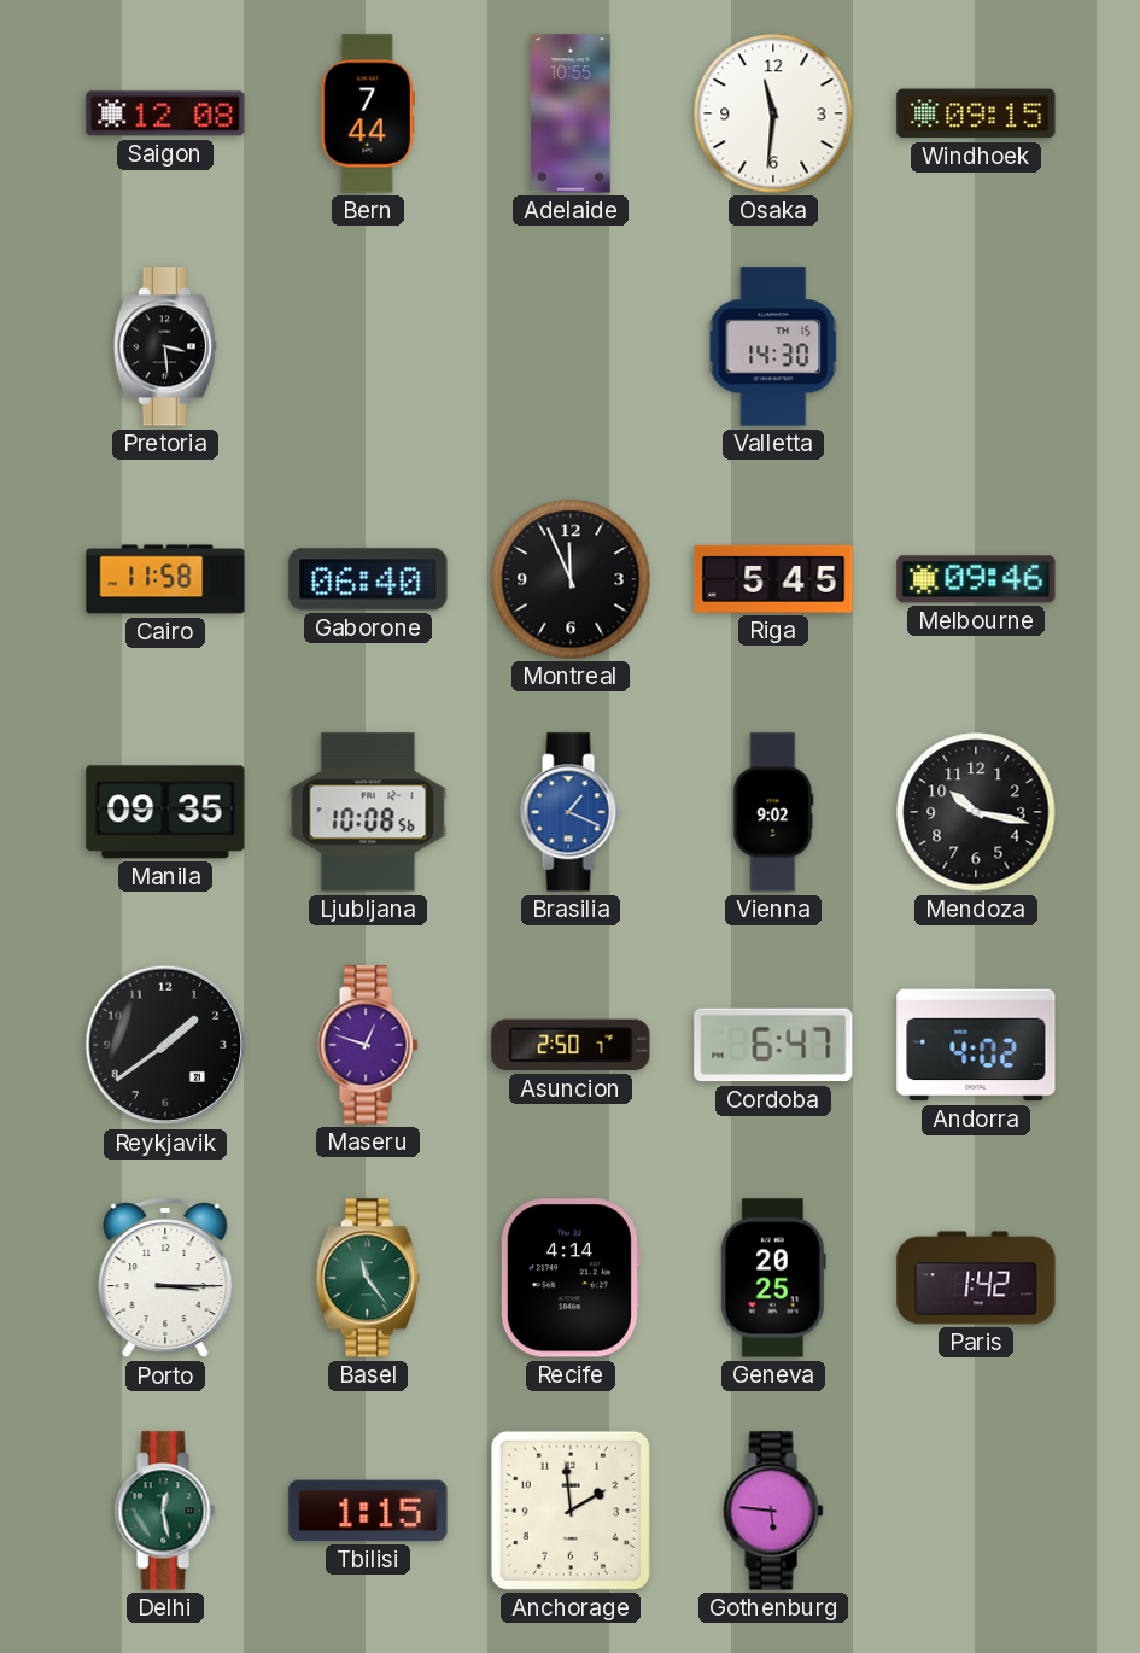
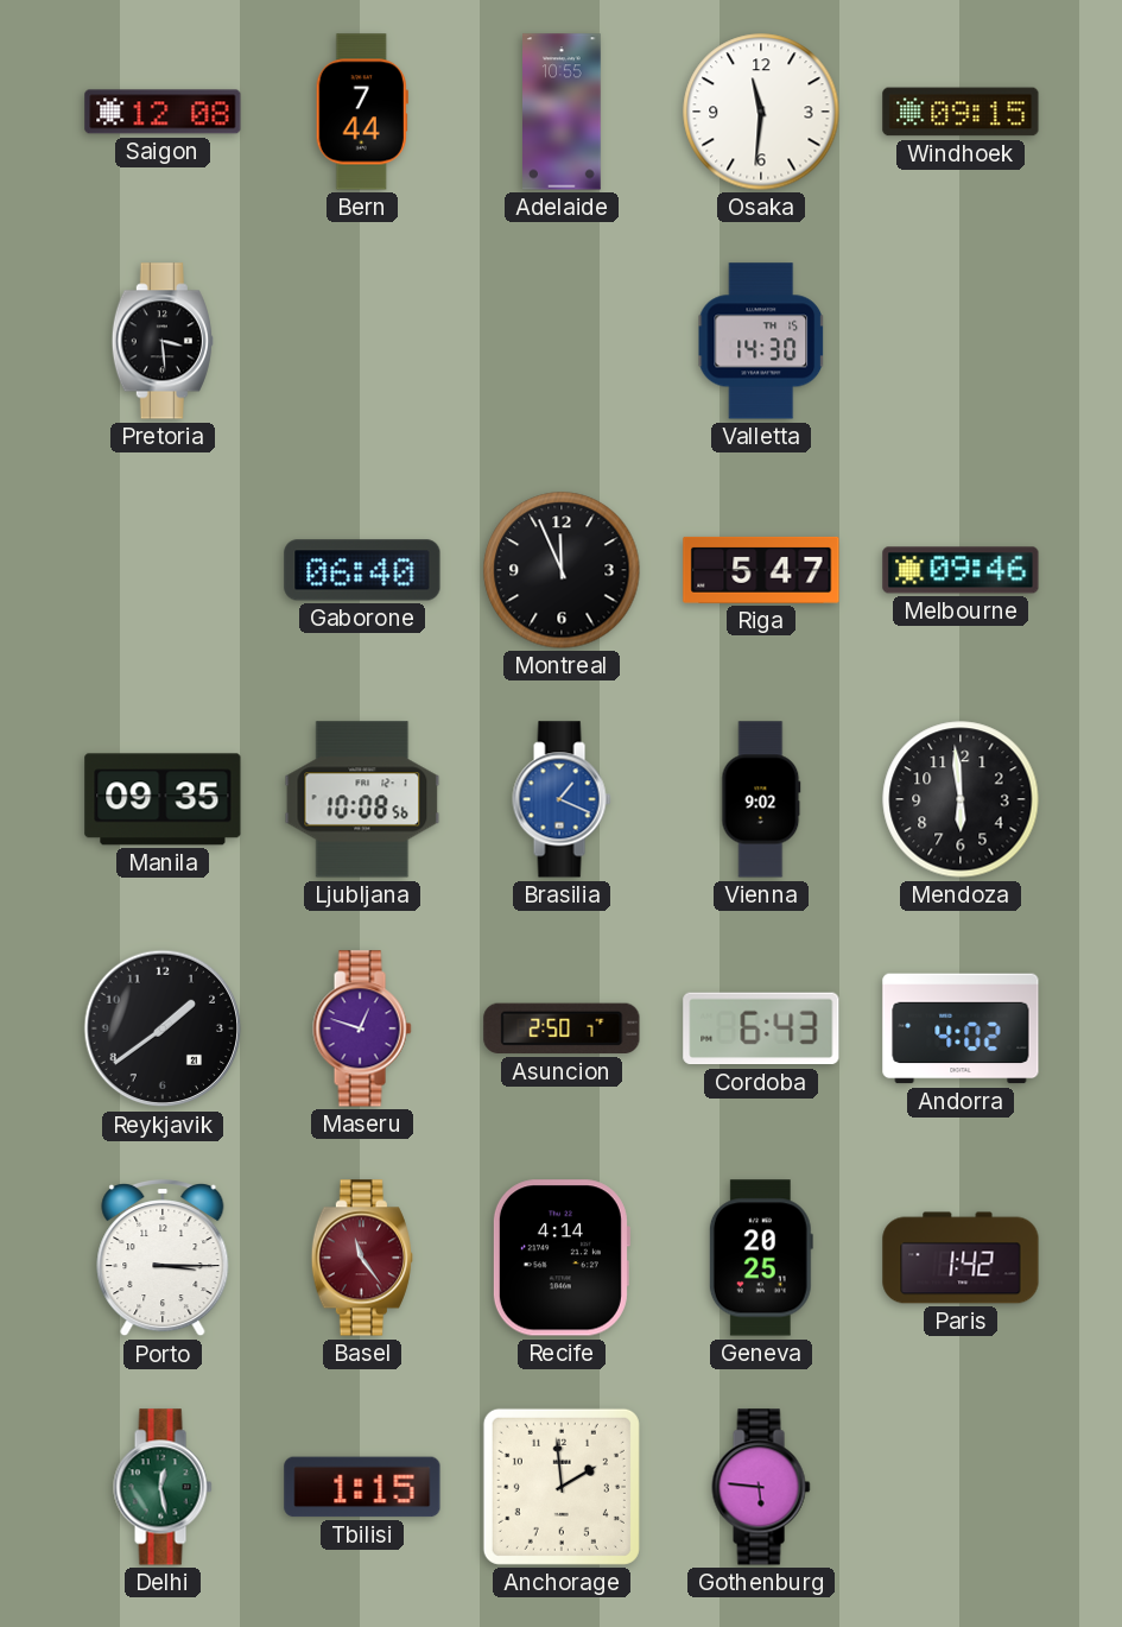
Cairo: 11:58 -> none (165, 579)
Riga: 5:45 -> 5:47 (761, 570)
Mendoza: 10:17 -> 5:59 (961, 799)
Cordoba: 6:47 -> 6:43 (761, 1028)
Basel dial: green -> burgundy (362, 1258)
